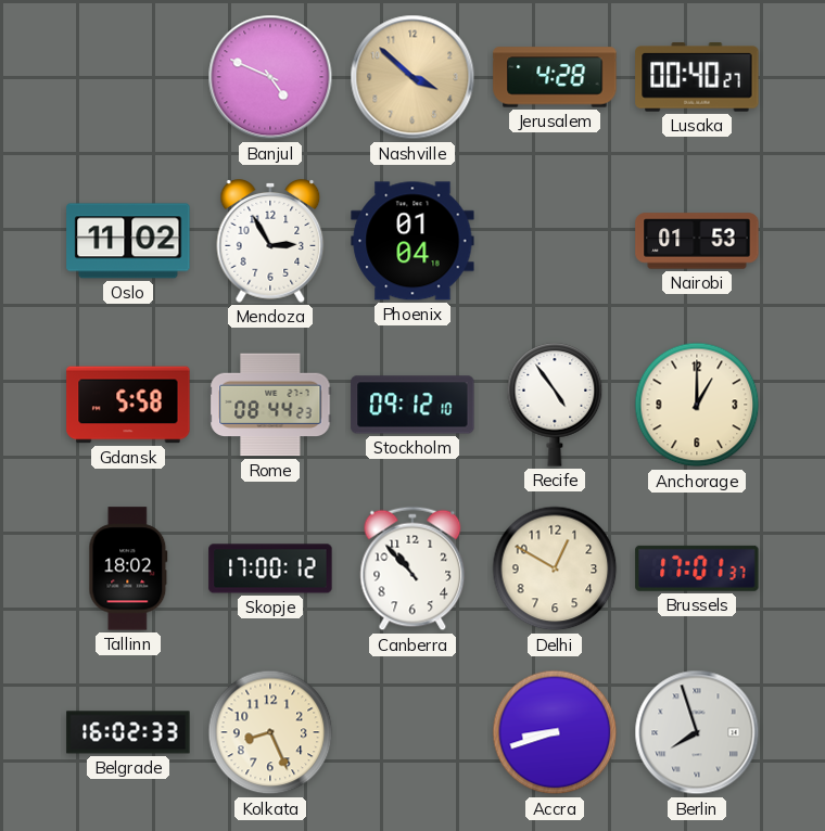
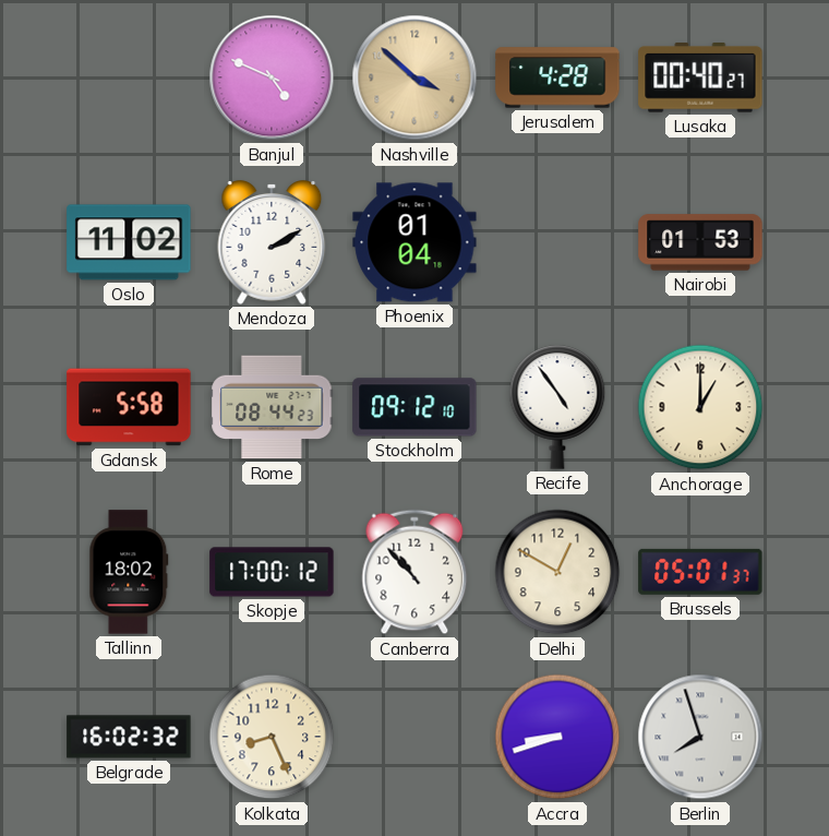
Mendoza: 2:55 -> 2:10 (272, 243)
Brussels: 17:01 -> 05:01 (700, 572)
Belgrade: 16:02:33 -> 16:02:32 (129, 737)
